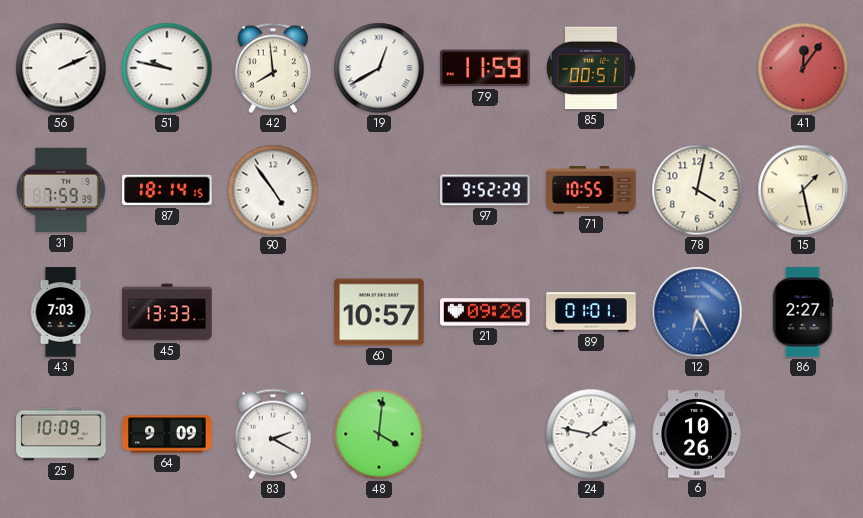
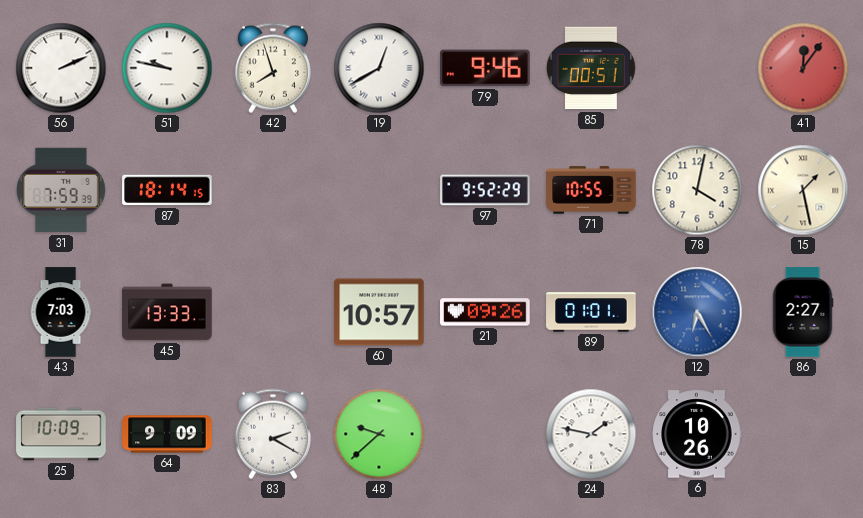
42: 7:59 -> 7:57 (273, 68)
79: 11:59 -> 9:46 (485, 68)
90: 4:54 -> none (273, 190)
48: 4:01 -> 9:38 (379, 434)
